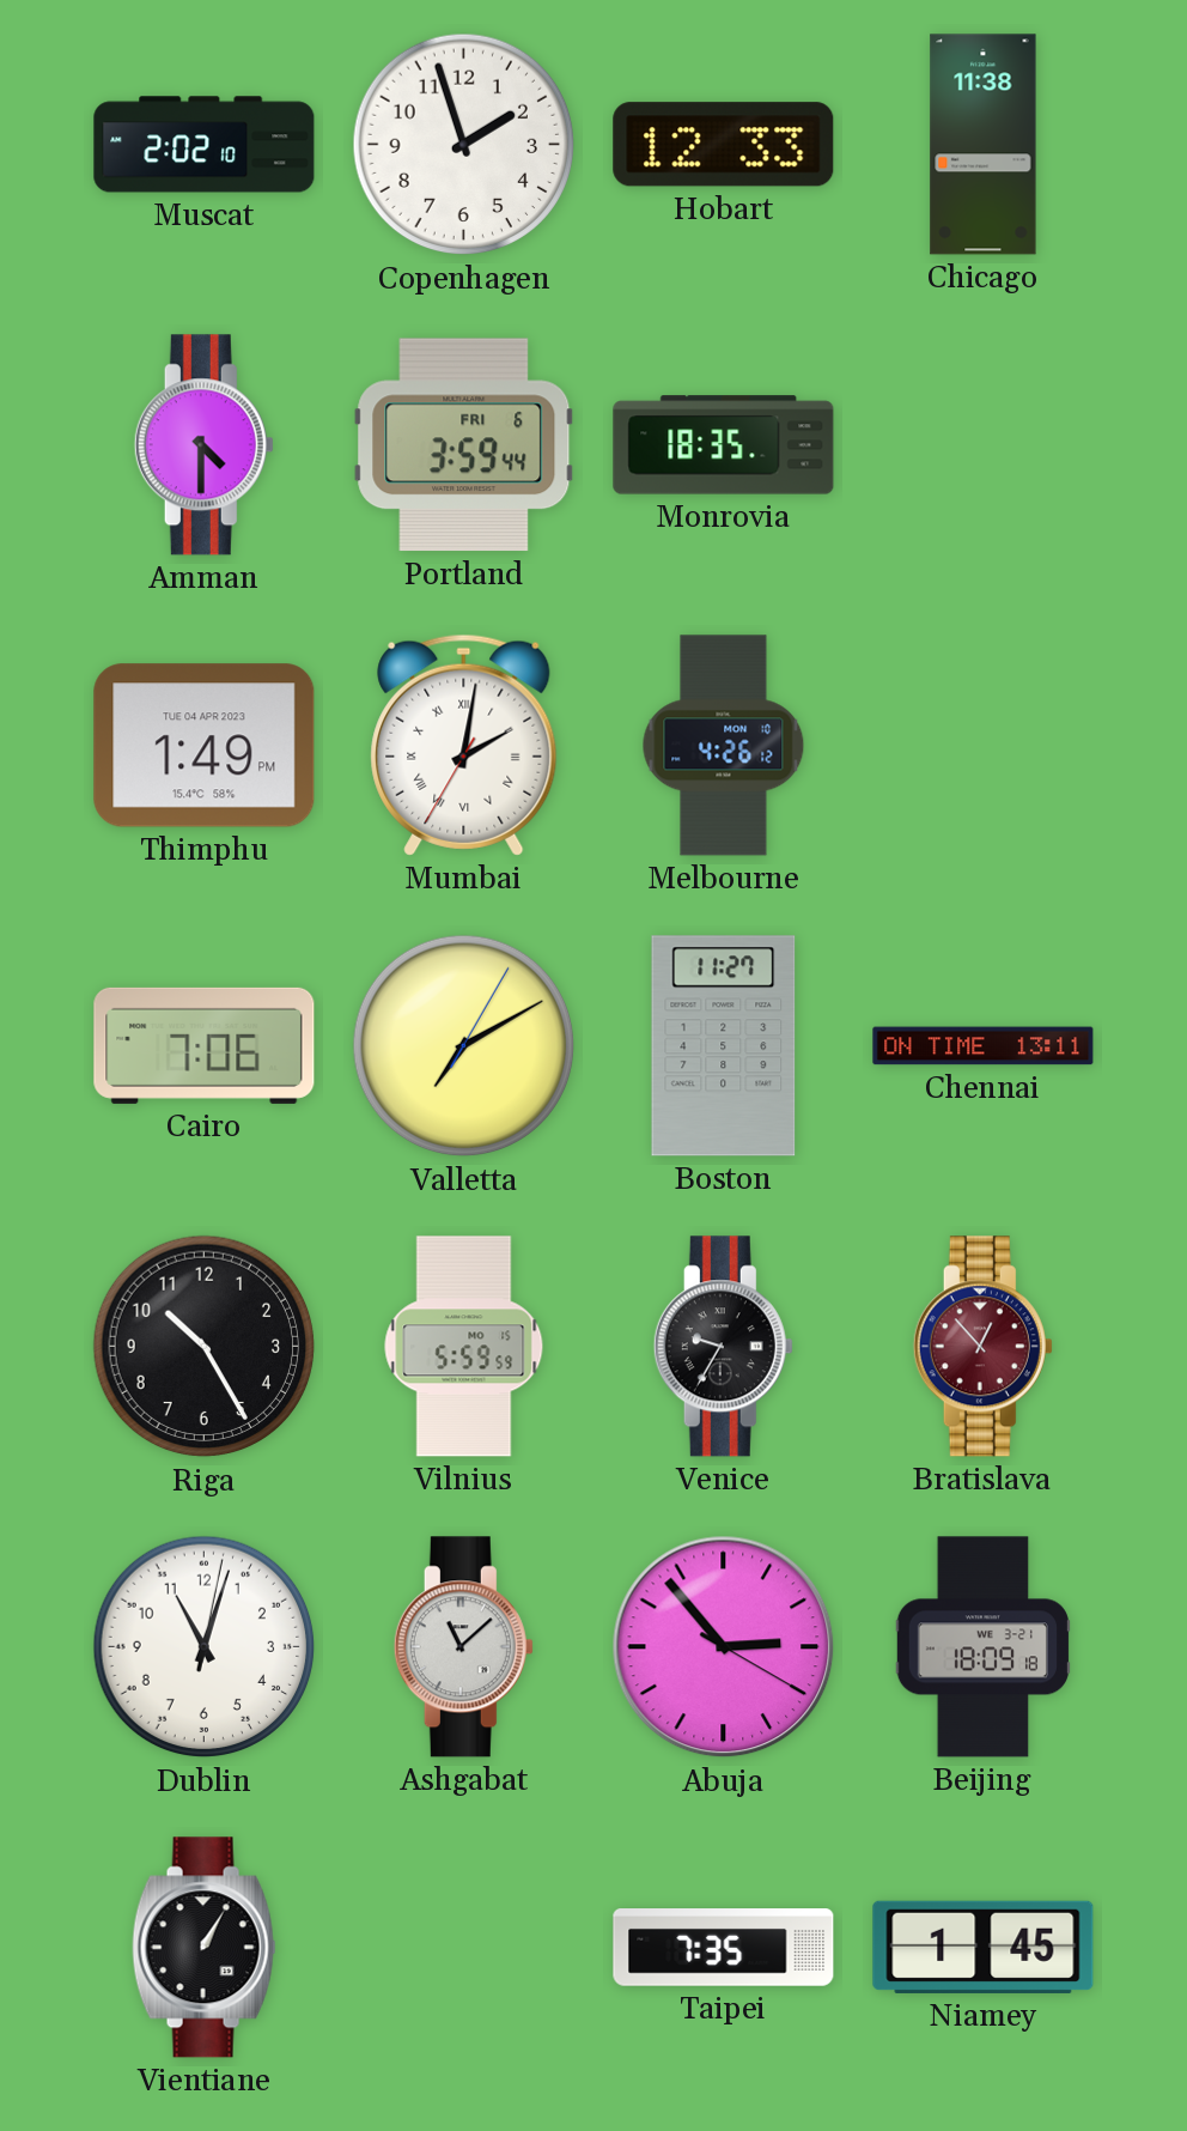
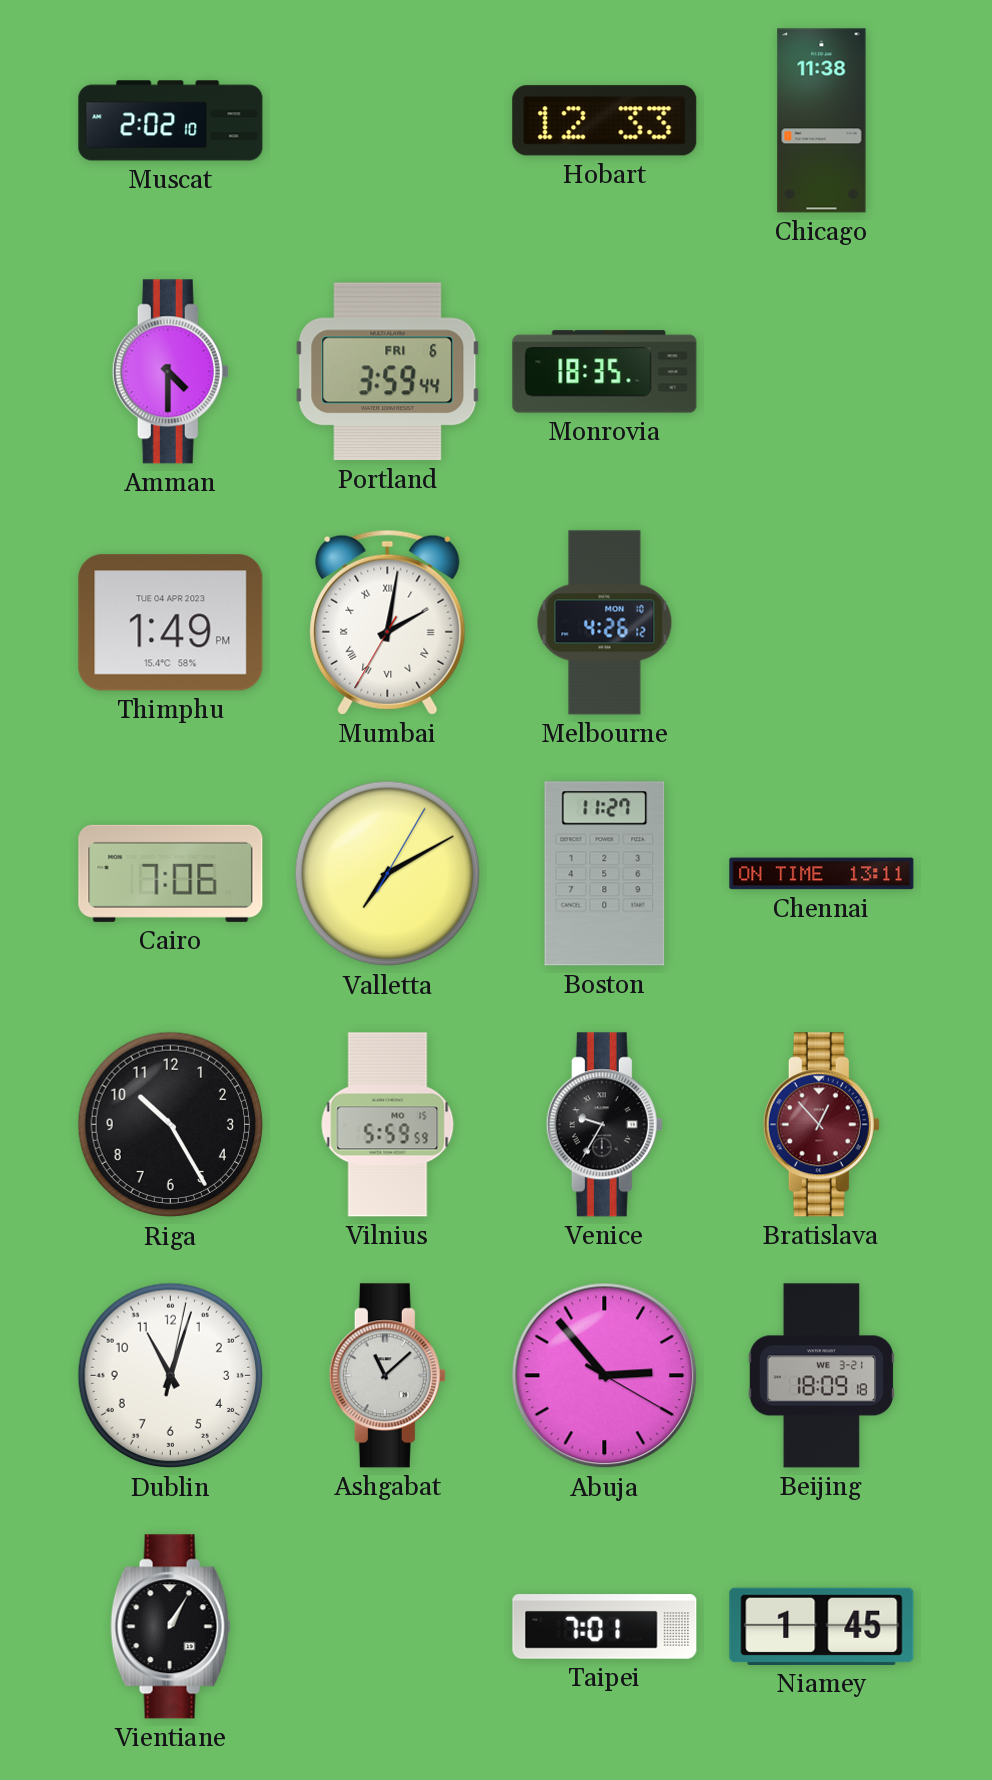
Copenhagen: 1:57 -> none (464, 145)
Taipei: 7:35 -> 7:01 (605, 1627)
